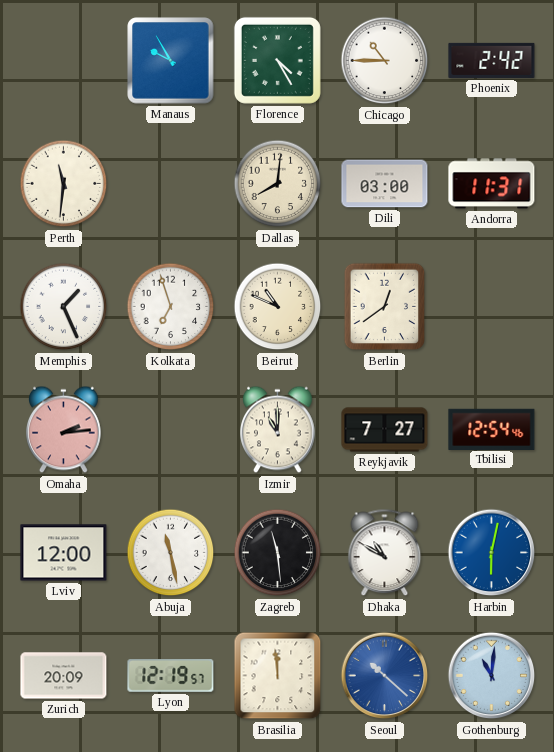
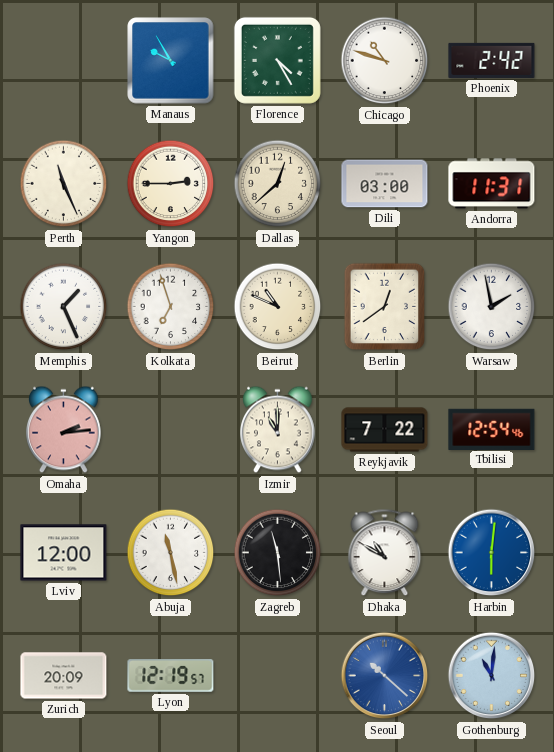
Chicago: 10:45 -> 10:48 (385, 61)
Perth: 11:31 -> 11:26 (64, 184)
Yangon: none -> 2:45 (171, 184)
Dallas: 8:01 -> 12:38 (278, 184)
Warsaw: none -> 1:58 (492, 307)
Reykjavik: 7:27 -> 7:22 (385, 430)
Harbin: 6:02 -> 6:01 (492, 553)
Brasilia: 11:59 -> none (278, 676)
